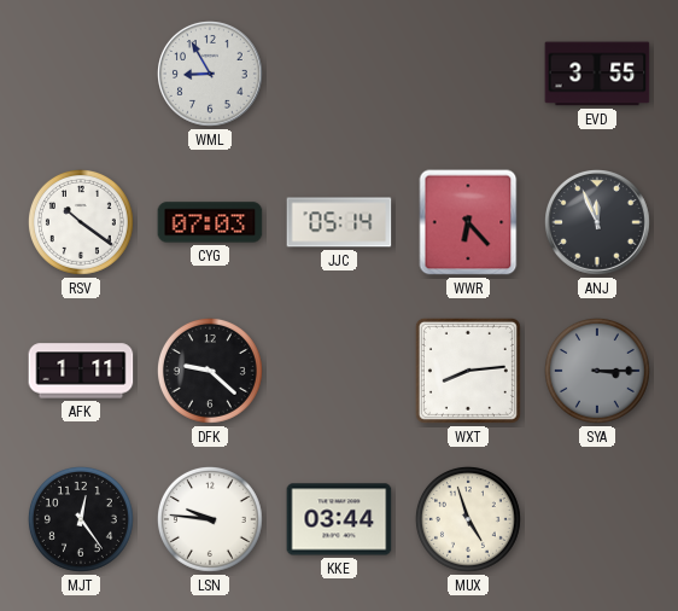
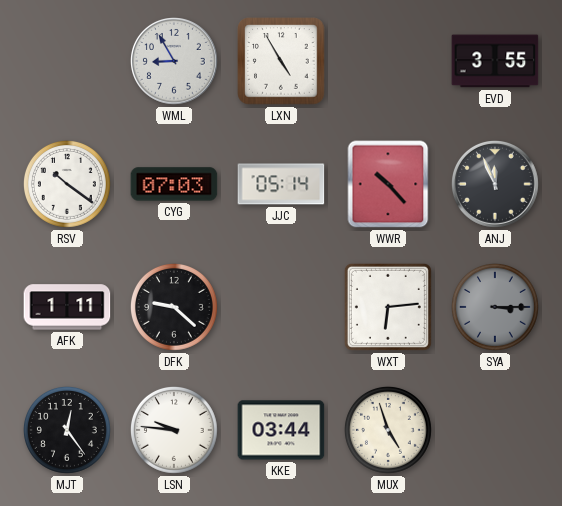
LXN: none -> 4:55 (281, 61)
WWR: 6:23 -> 10:23 (388, 184)
WXT: 8:14 -> 6:14 (388, 307)
